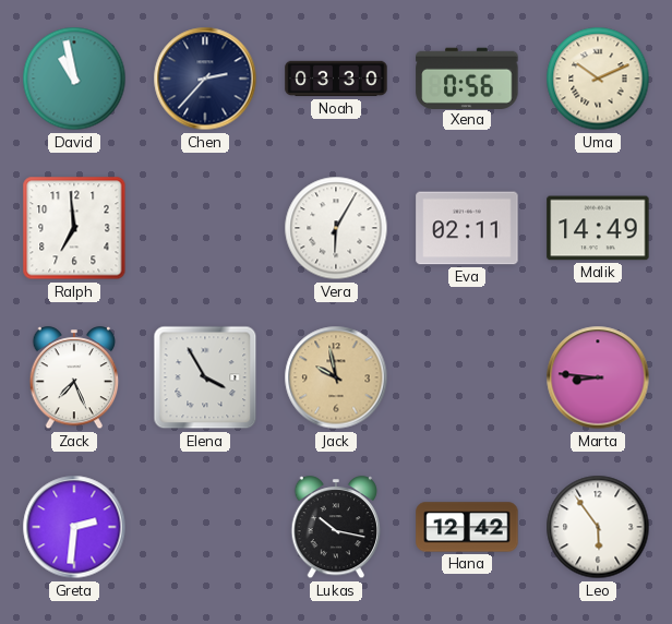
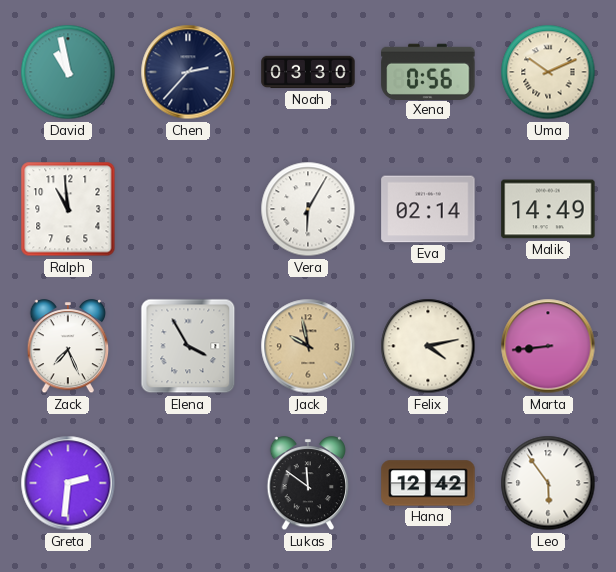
Ralph: 6:59 -> 10:59 (68, 209)
Eva: 02:11 -> 02:14 (428, 209)
Felix: none -> 4:13 (428, 346)
Marta: 8:46 -> 8:44 (548, 346)
Lukas: 10:17 -> 11:51 (308, 484)
